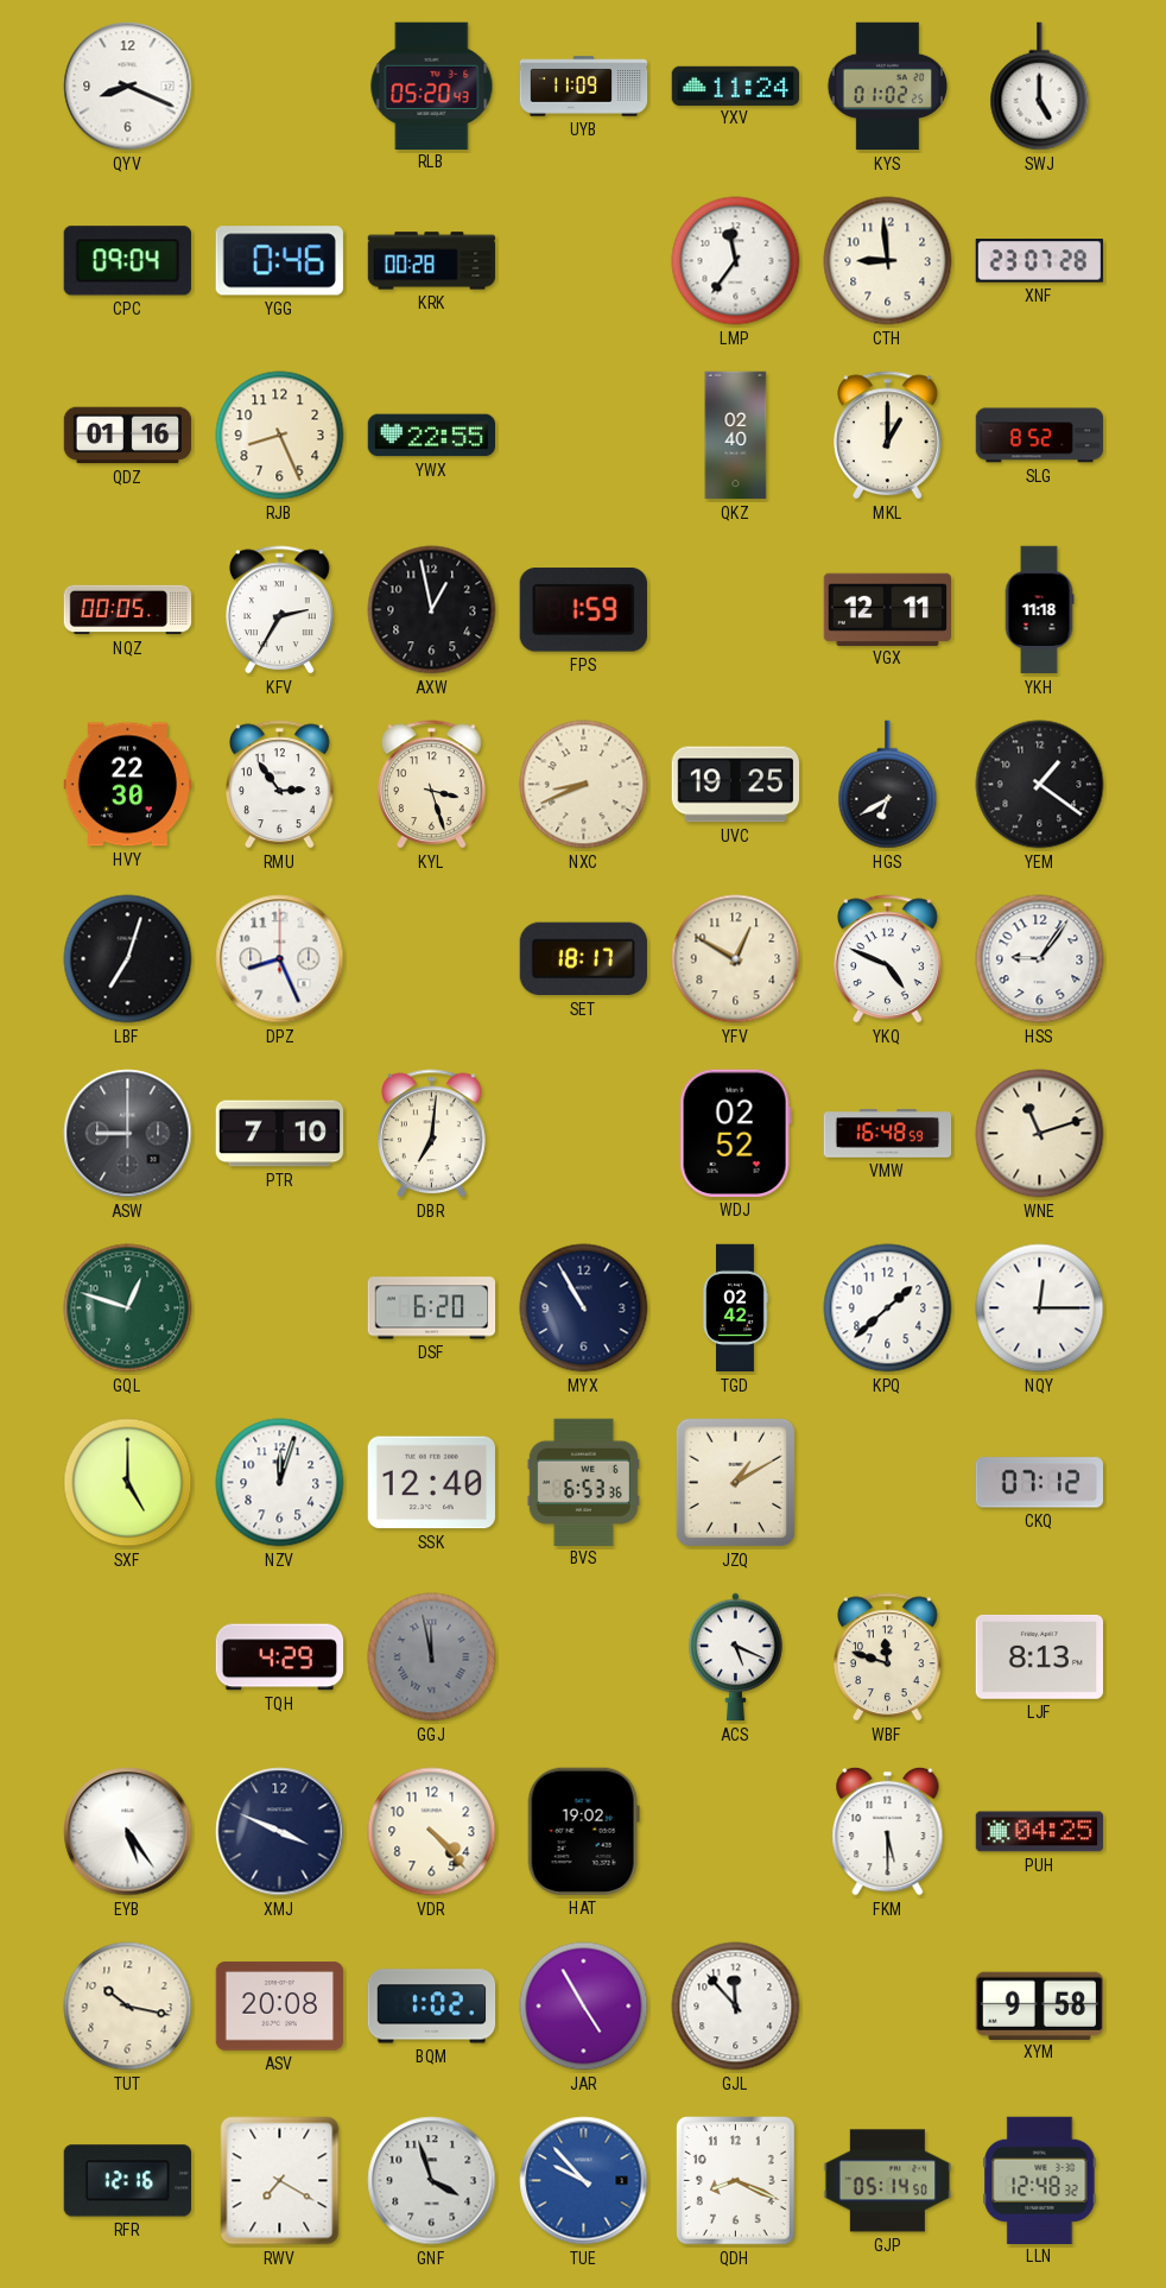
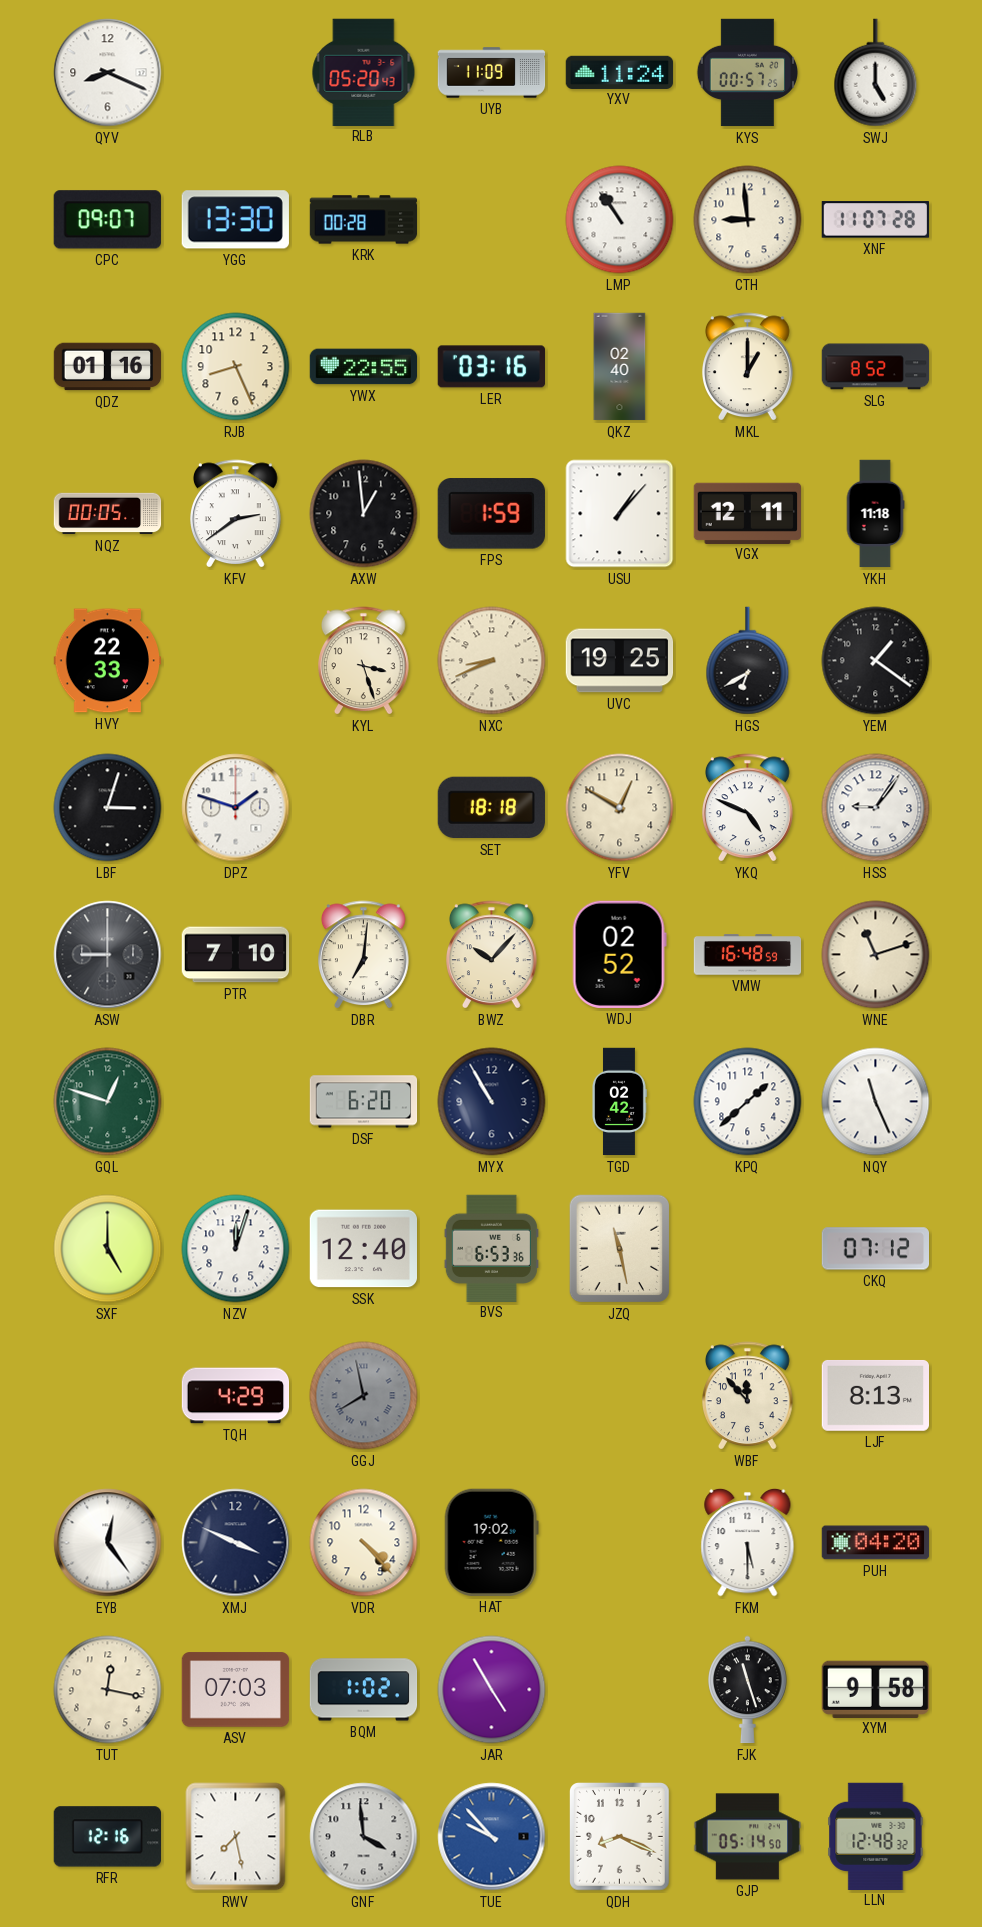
KYS: 01:02 -> 00:57 (747, 73)
CPC: 09:04 -> 09:07 (107, 220)
YGG: 0:46 -> 13:30 (235, 220)
LMP: 11:36 -> 10:54 (620, 220)
XNF: 23:07 -> 11:07 (875, 220)
LER: none -> 03:16 (491, 367)
KFV: 2:35 -> 2:39 (236, 514)
AXW: 12:58 -> 12:59 (364, 514)
USU: none -> 1:07 (620, 514)
HVY: 22:30 -> 22:33 (108, 661)
RMU: 2:54 -> none (280, 785)
LBF: 7:03 -> 3:03 (108, 808)
DPZ: 8:26 -> 1:48 (236, 808)
SET: 18:17 -> 18:18 (491, 808)
BWZ: none -> 10:07 (492, 955)
NQY: 12:15 -> 11:26 (876, 1102)
JZQ: 1:10 -> 11:28 (620, 1249)
GGJ: 11:58 -> 7:58 (364, 1396)
ACS: 5:19 -> none (736, 1658)
WBF: 11:48 -> 11:53 (748, 1396)
EYB: 5:24 -> 12:24 (108, 1543)
PUH: 04:25 -> 04:20 (876, 1543)
TUT: 10:17 -> 12:17 (108, 1690)
ASV: 20:08 -> 07:03 (236, 1690)
GJL: 11:53 -> none (736, 2007)
FJK: none -> 11:27 (748, 1690)
RWV: 7:20 -> 7:28 (236, 1837)
GNF: 3:57 -> 3:59 (364, 1837)
